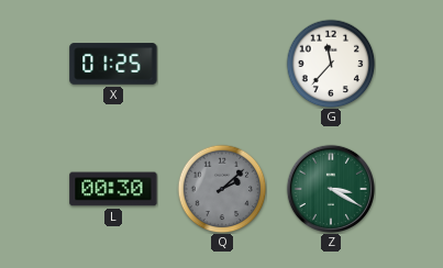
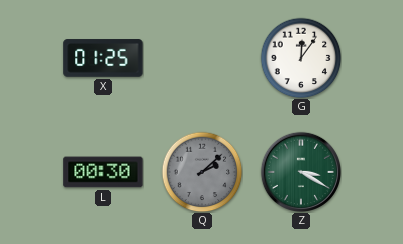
G: 11:37 -> 12:06 (301, 58)
